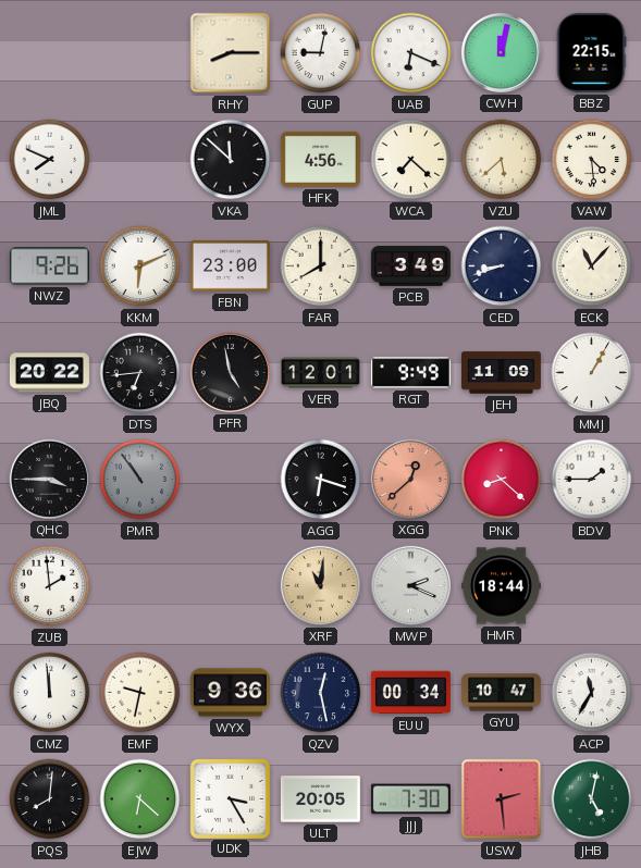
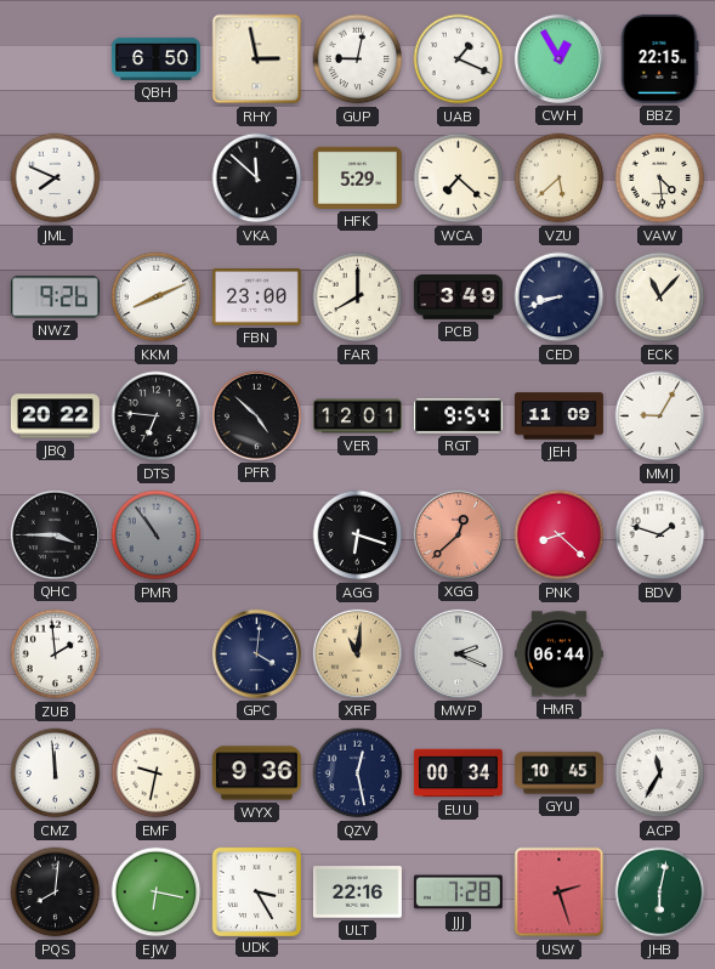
QBH: none -> 6:50 (155, 58)
RHY: 8:15 -> 2:58 (257, 59)
UAB: 6:19 -> 1:19 (459, 59)
CWH: 12:02 -> 12:55 (558, 58)
HFK: 4:56 -> 5:29 (357, 177)
KKM: 6:11 -> 8:11 (157, 297)
DTS: 6:44 -> 6:46 (157, 416)
PFR: 4:58 -> 4:52 (256, 415)
RGT: 9:49 -> 9:54 (458, 416)
MMJ: 1:05 -> 9:05 (660, 416)
BDV: 1:45 -> 1:48 (660, 535)
GPC: none -> 4:01 (256, 653)
HMR: 18:44 -> 06:44 (558, 654)
GYU: 10:47 -> 10:45 (558, 773)
EJW: 6:22 -> 6:17 (157, 892)
ULT: 20:05 -> 22:16 (357, 892)
JJJ: 7:30 -> 7:28 (458, 892)
USW: 2:29 -> 2:27 (560, 892)
JHB: 5:02 -> 6:02 (660, 892)
